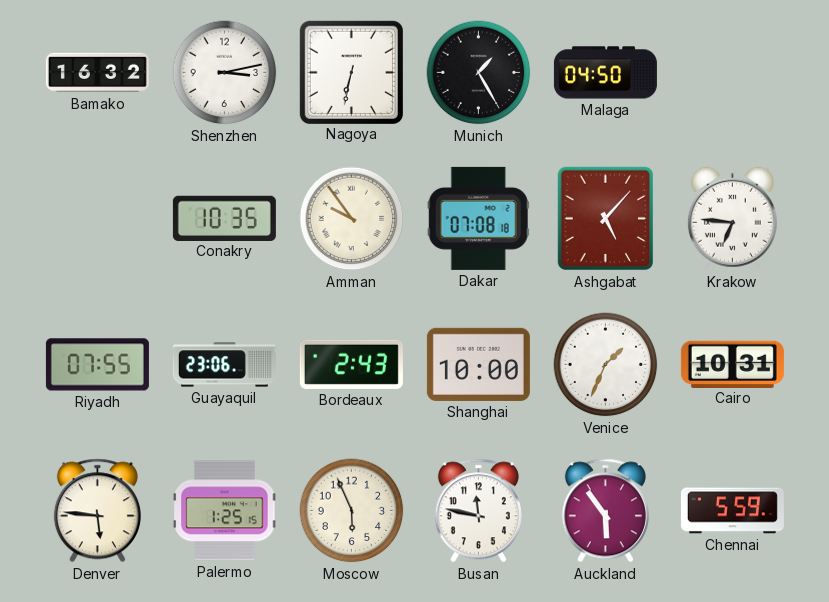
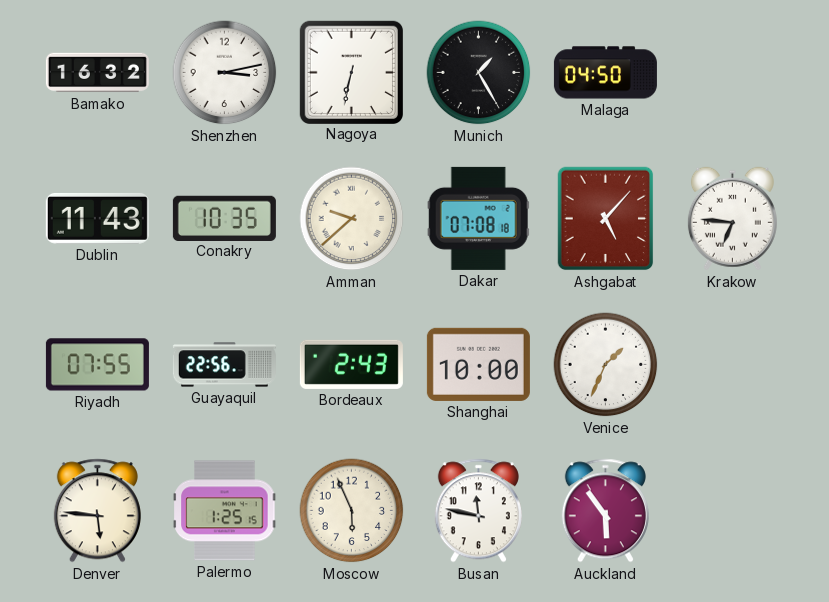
Dublin: none -> 11:43 (97, 218)
Amman: 9:54 -> 9:38 (352, 219)
Guayaquil: 23:06 -> 22:56 (224, 365)
Cairo: 10:31 -> none (732, 364)
Chennai: 5:59 -> none (732, 511)
